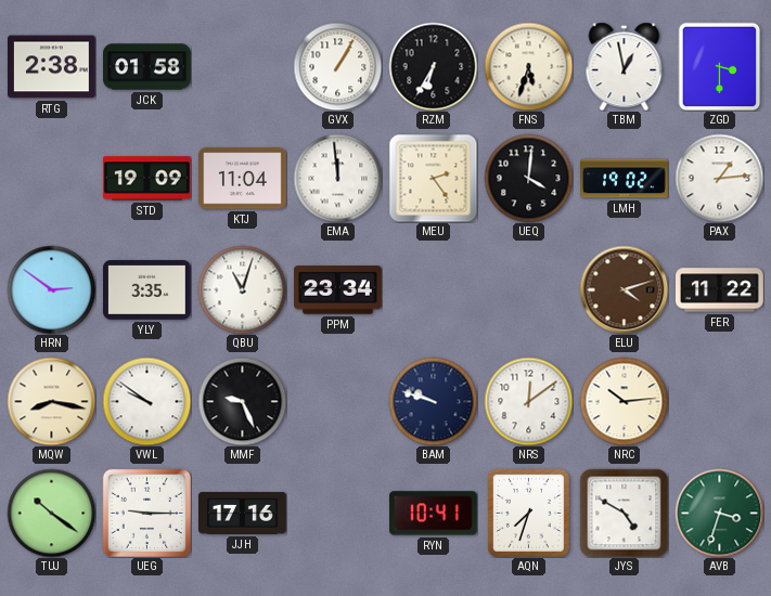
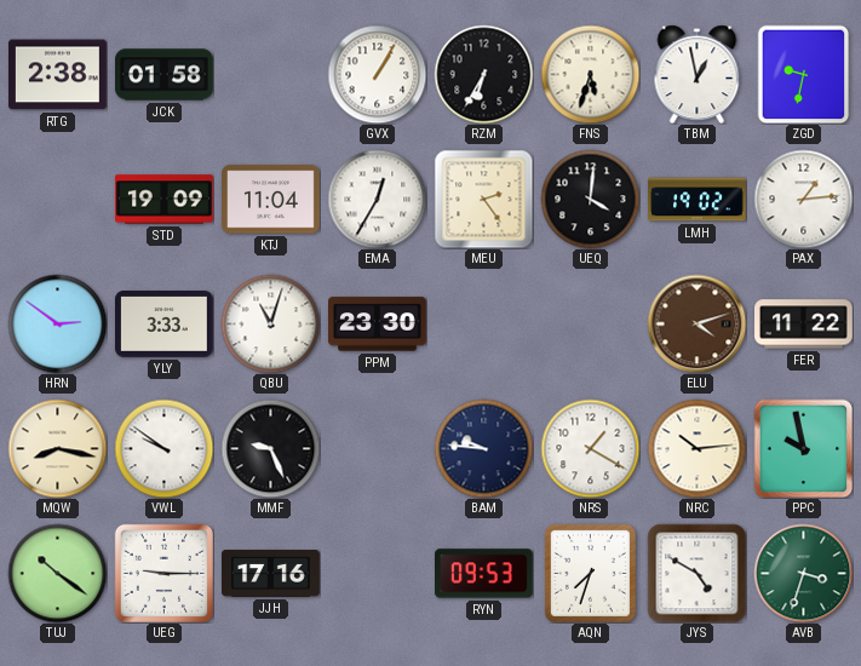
ZGD: 3:30 -> 9:32 (804, 74)
EMA: 11:59 -> 12:35 (377, 199)
YLY: 3:35 -> 3:33 (165, 325)
PPM: 23:34 -> 23:30 (378, 325)
BAM: 9:48 -> 9:46 (483, 448)
NRS: 12:09 -> 1:20 (590, 448)
PPC: none -> 9:58 (803, 448)
RYN: 10:41 -> 09:53 (484, 574)
